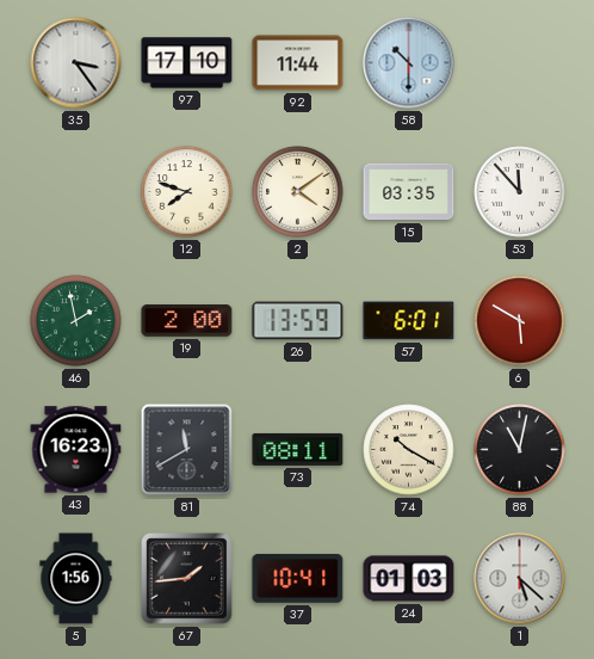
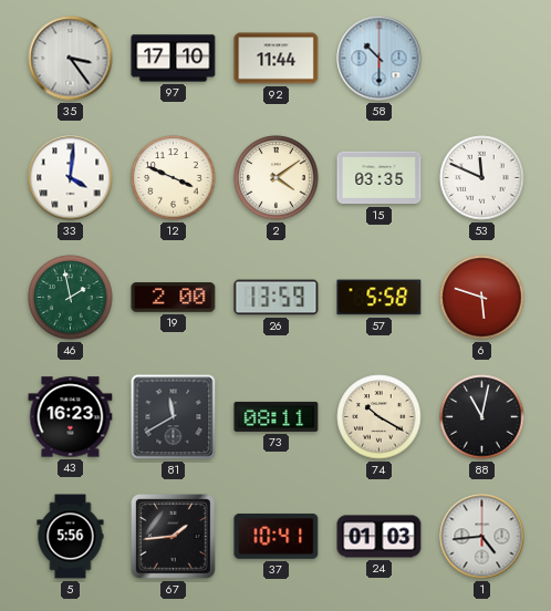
33: none -> 4:01 (71, 178)
12: 7:48 -> 3:49 (174, 178)
53: 11:53 -> 11:49 (482, 178)
57: 6:01 -> 5:58 (380, 298)
6: 5:50 -> 5:48 (482, 298)
5: 1:56 -> 5:56 (71, 537)
1: 5:22 -> 4:44 (482, 537)
